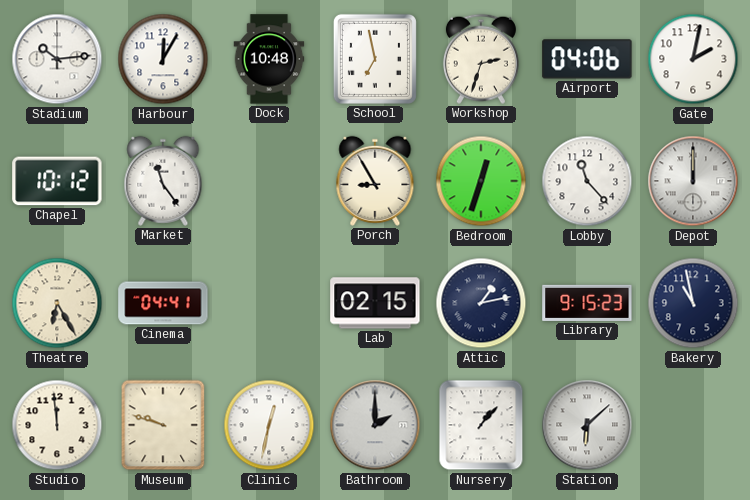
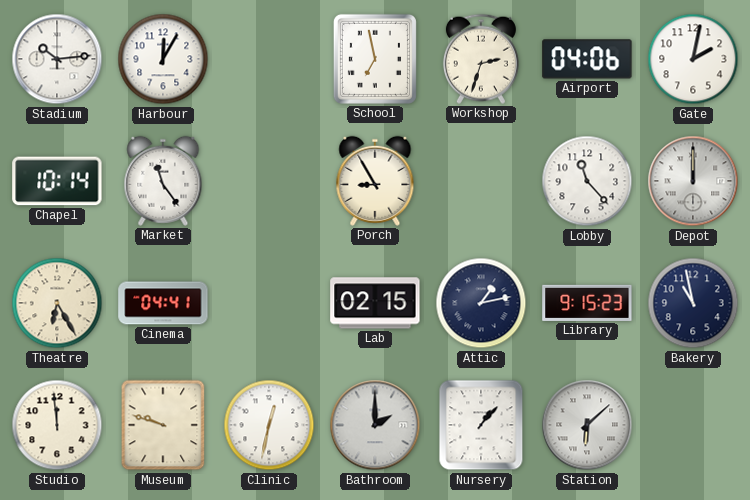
Dock: 10:48 -> none (269, 59)
Chapel: 10:12 -> 10:14 (57, 181)
Bedroom: 12:33 -> none (481, 181)
